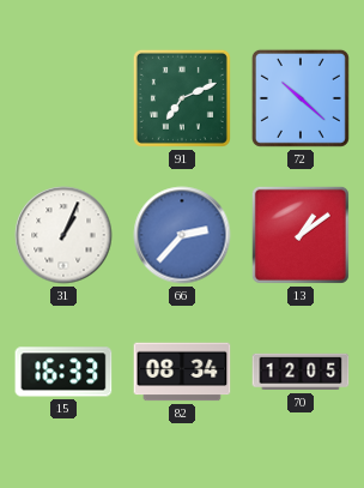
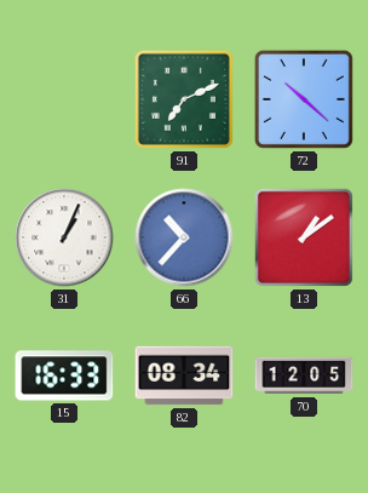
66: 2:37 -> 10:37 (184, 237)
